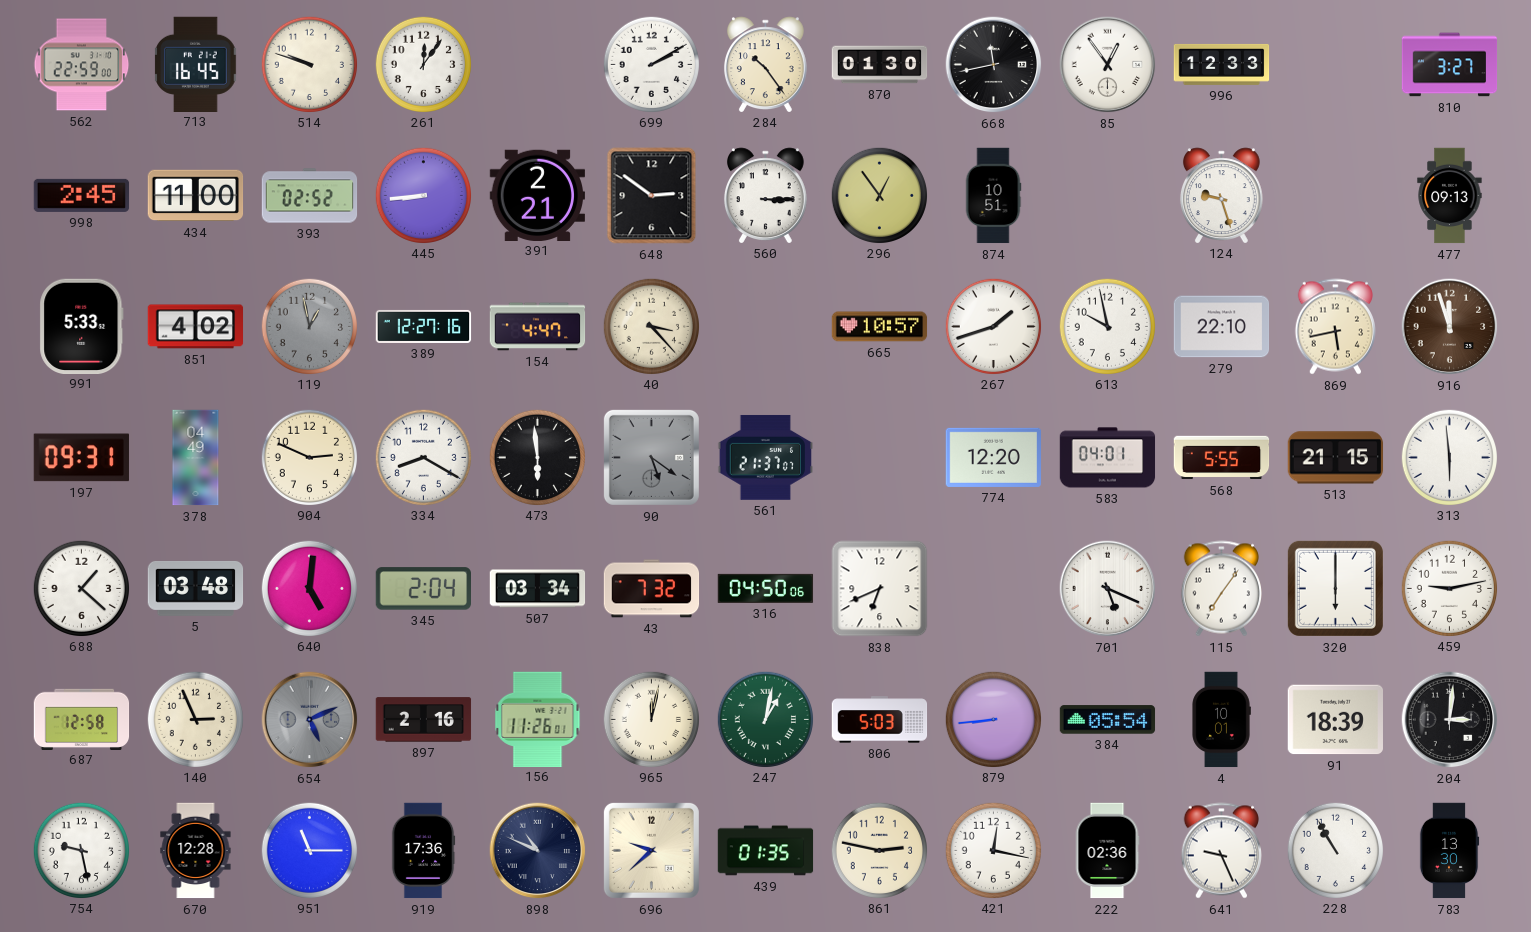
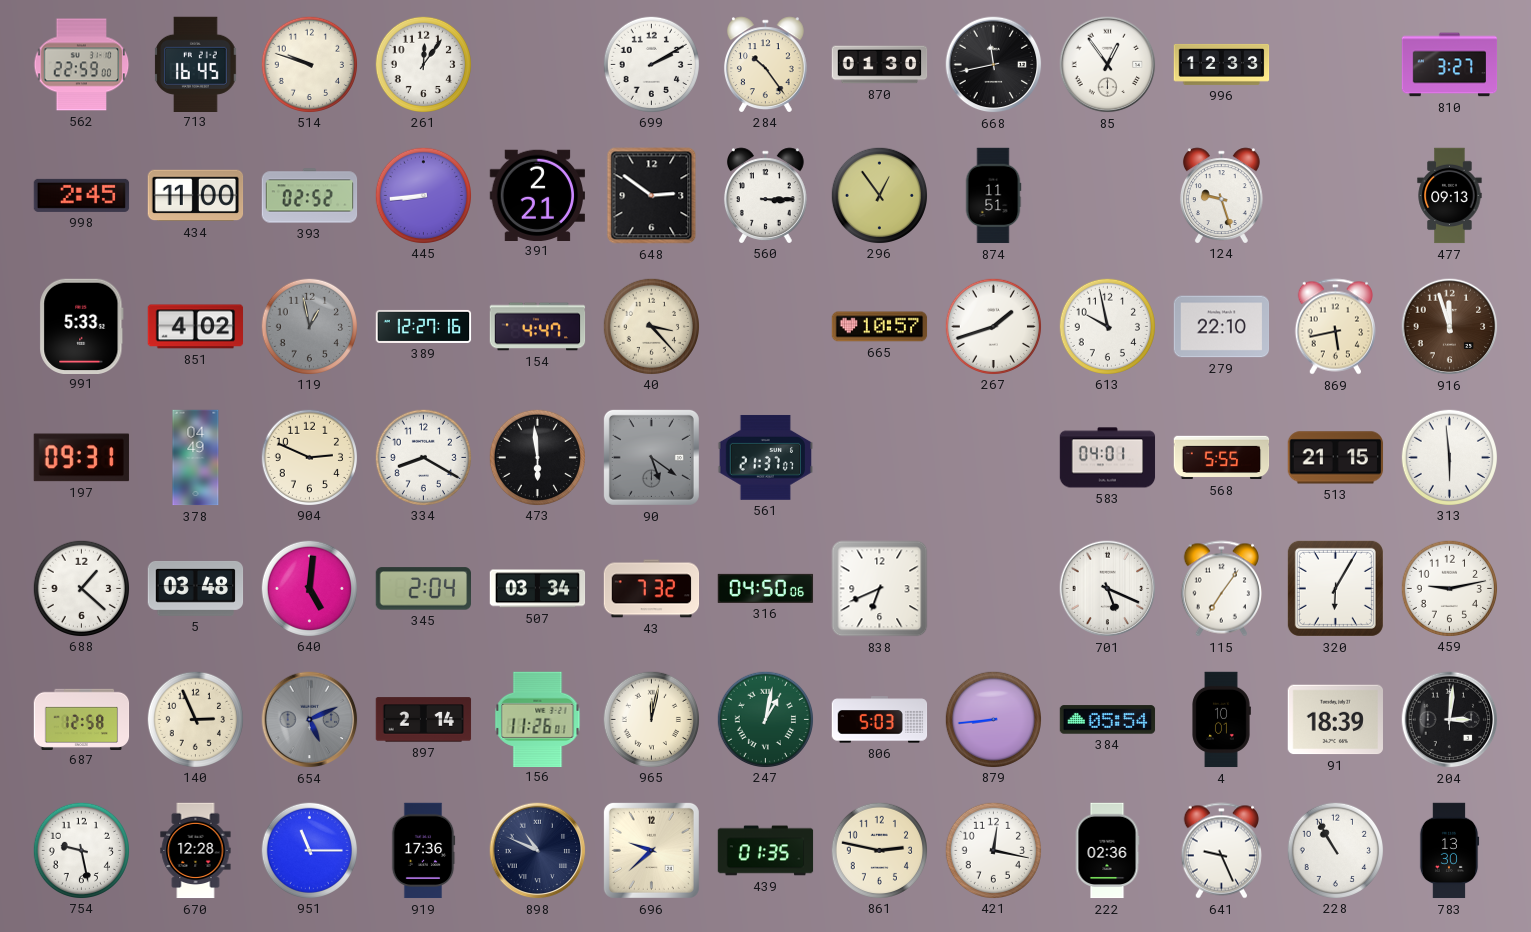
874: 10:51 -> 11:51 (993, 196)
774: 12:20 -> none (994, 457)
320: 6:00 -> 6:05 (1335, 588)
897: 2:16 -> 2:14 (424, 720)
